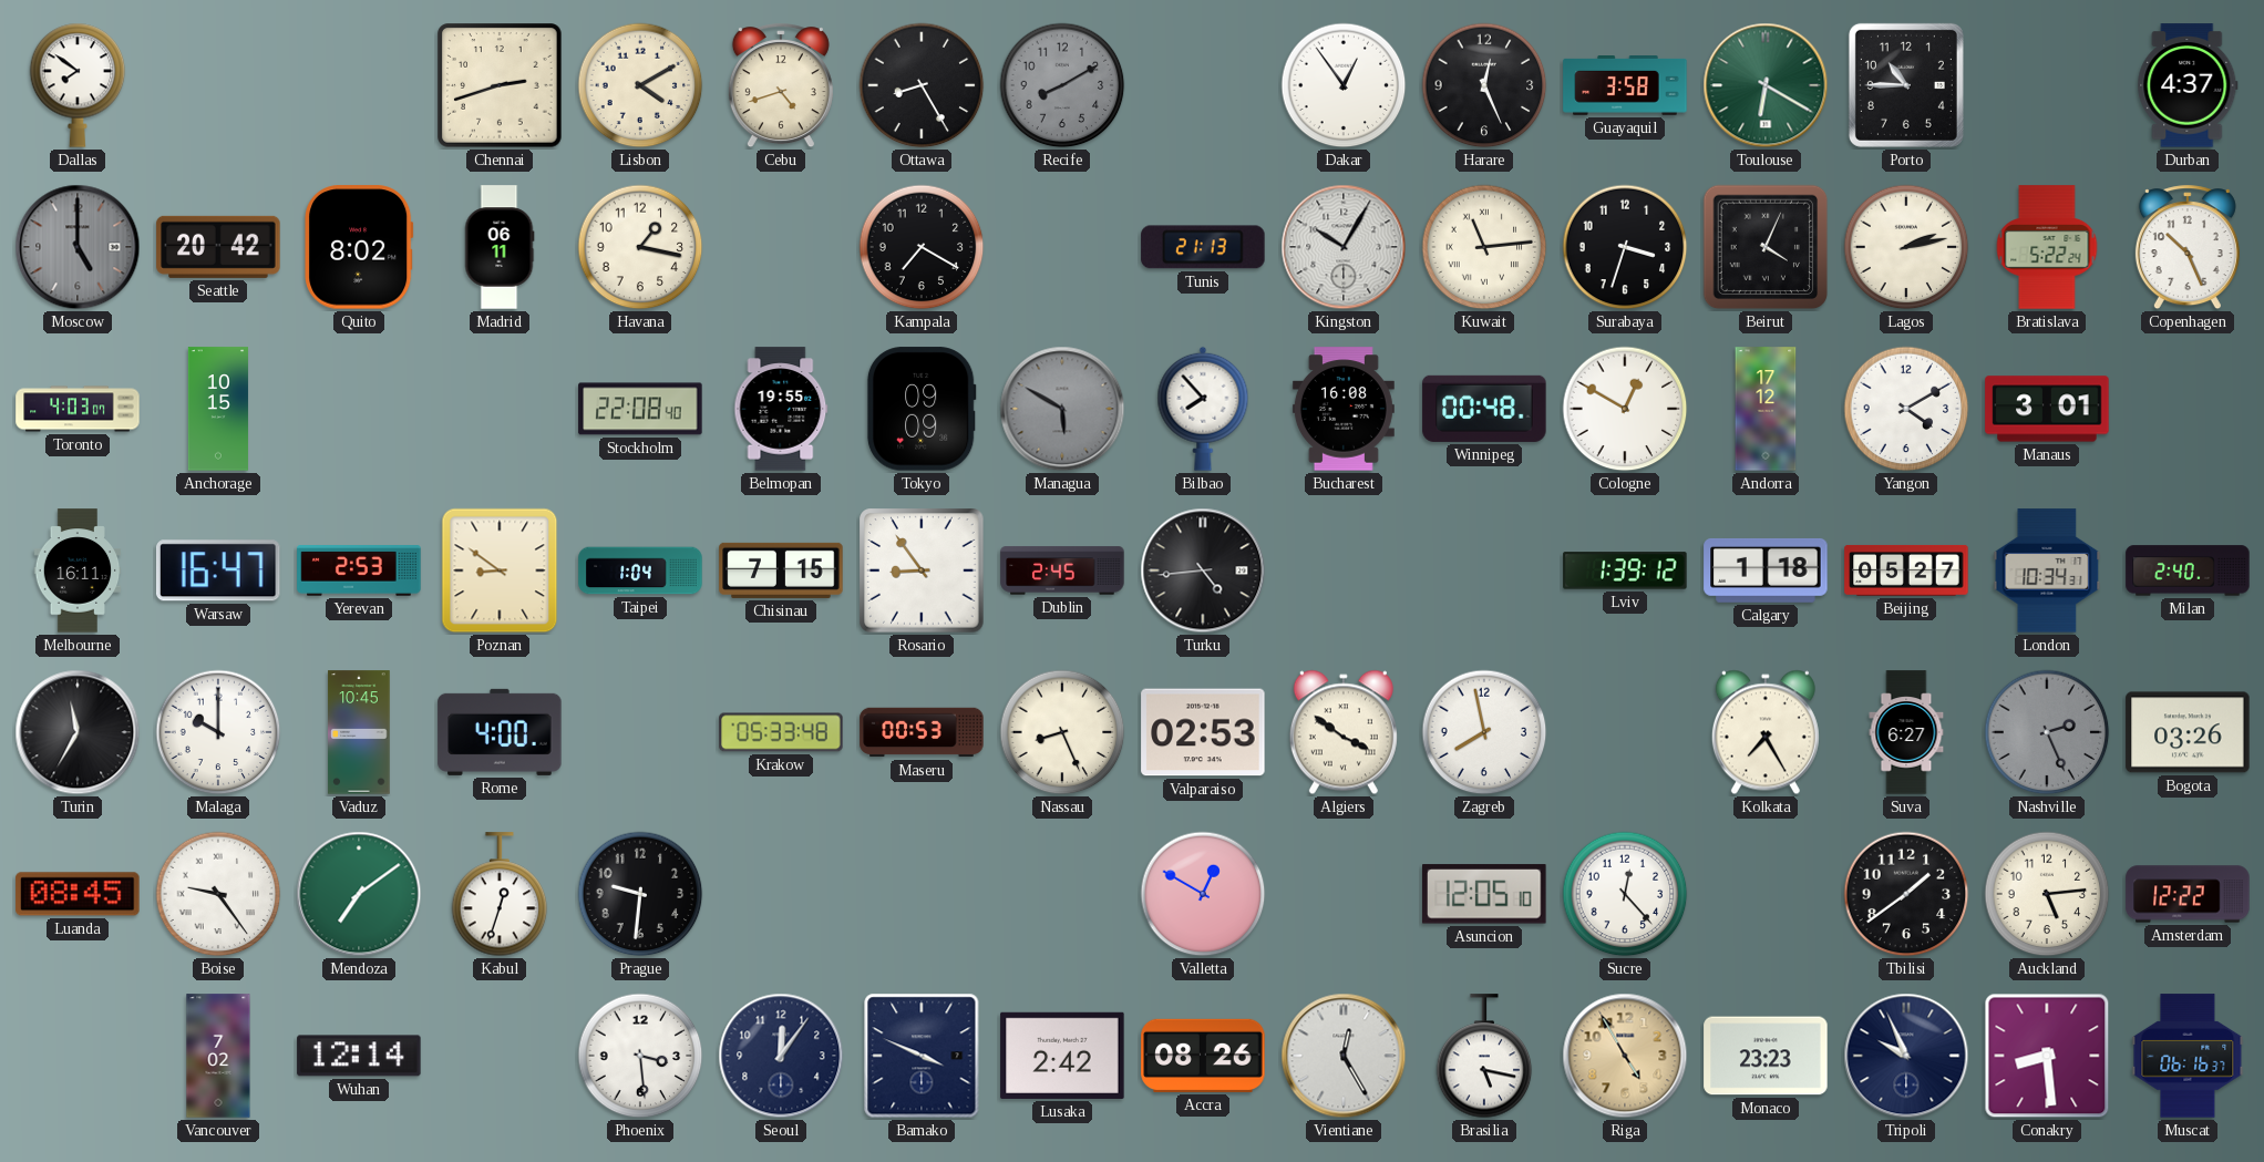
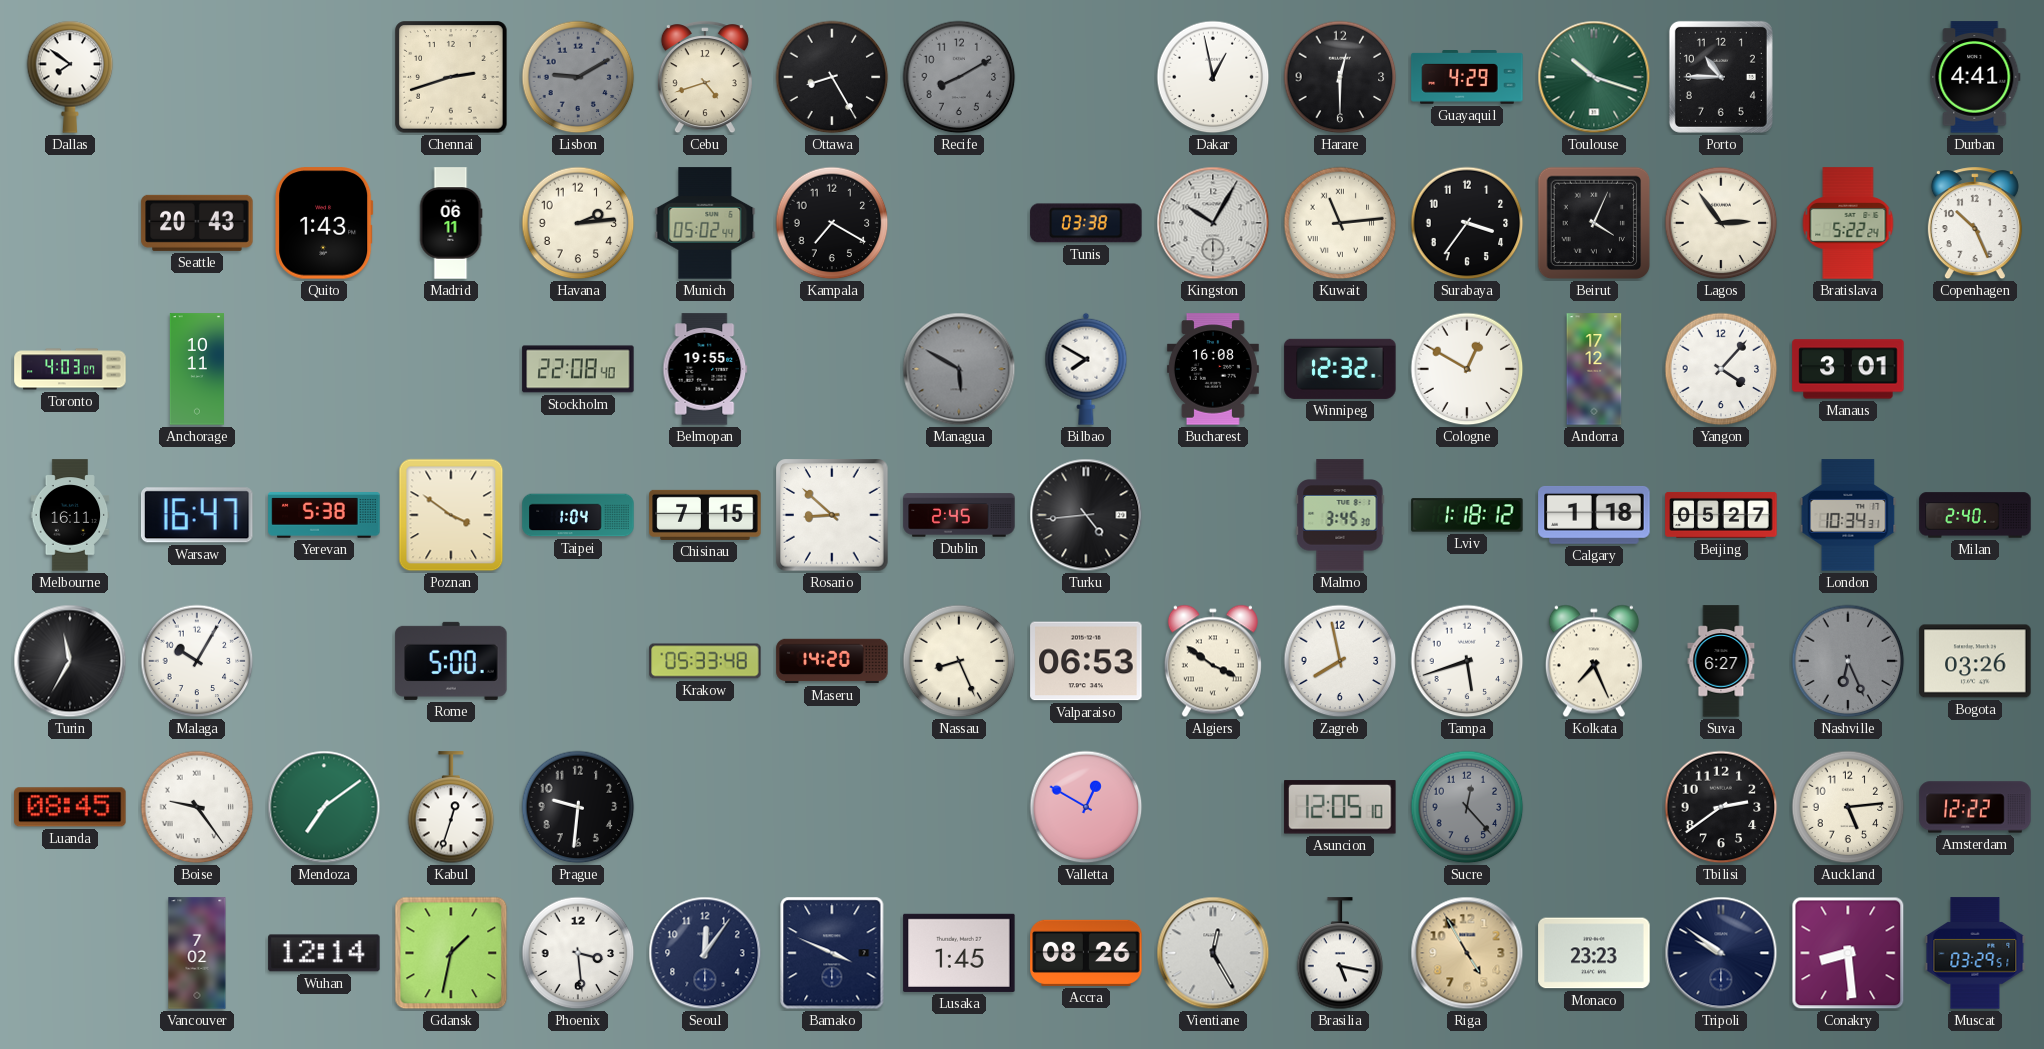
Lisbon: 4:10 -> 9:10 (578, 77)
Lisbon dial: cream -> grey (578, 77)
Dakar: 12:54 -> 12:58 (1213, 77)
Harare: 12:26 -> 12:30 (1340, 77)
Guayaquil: 3:58 -> 4:29 (1467, 78)
Toulouse: 6:20 -> 10:18 (1594, 77)
Durban: 4:37 -> 4:41 (1975, 77)
Moscow: 5:00 -> none (78, 247)
Seattle: 20:42 -> 20:43 (197, 223)
Quito: 8:02 -> 1:43 (324, 223)
Havana: 1:17 -> 2:14 (578, 223)
Munich: none -> 05:02 (705, 223)
Tunis: 21:13 -> 03:38 (1086, 223)
Surabaya: 3:33 -> 3:36 (1467, 223)
Lagos: 2:13 -> 2:54 (1721, 223)
Anchorage: 10:15 -> 10:11 (196, 369)
Tokyo: 09:09 -> none (922, 409)
Bilbao: 7:53 -> 7:50 (1086, 369)
Winnipeg: 00:48 -> 12:32 (1340, 369)
Yangon: 4:10 -> 4:07 (1721, 369)
Yerevan: 2:53 -> 5:38 (324, 515)
Poznan: 8:51 -> 3:51 (451, 515)
Rosario: 8:54 -> 8:52 (832, 515)
Malmo: none -> 3:45 (1340, 515)
Lviv: 1:39 -> 1:18 (1467, 515)
Malaga: 10:00 -> 10:05 (197, 661)
Vaduz: 10:45 -> none (359, 732)
Rome: 4:00 -> 5:00 (451, 661)
Maseru: 00:53 -> 14:20 (832, 661)
Valparaiso: 02:53 -> 06:53 (1086, 661)
Tampa: none -> 5:42 (1467, 661)
Kolkata: 7:25 -> 7:26 (1594, 661)
Nashville: 2:26 -> 6:26 (1848, 661)
Sucre dial: white -> grey (1467, 807)
Tbilisi: 1:39 -> 2:39 (1721, 807)
Gdansk: none -> 1:32 (451, 953)
Lusaka: 2:42 -> 1:45 (959, 953)
Tripoli: 9:56 -> 9:51 (1721, 953)
Muscat: 06:16 -> 03:29 (1975, 953)
